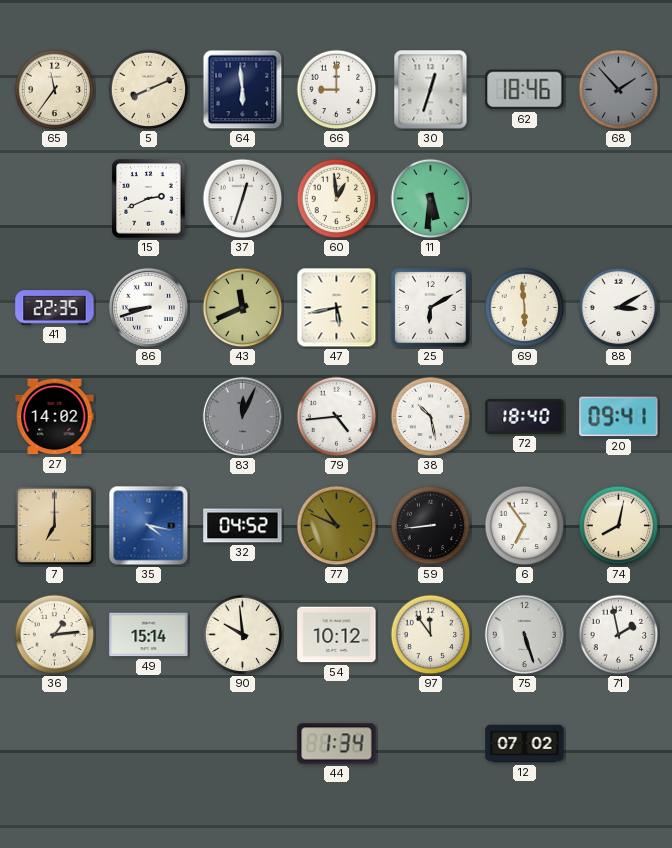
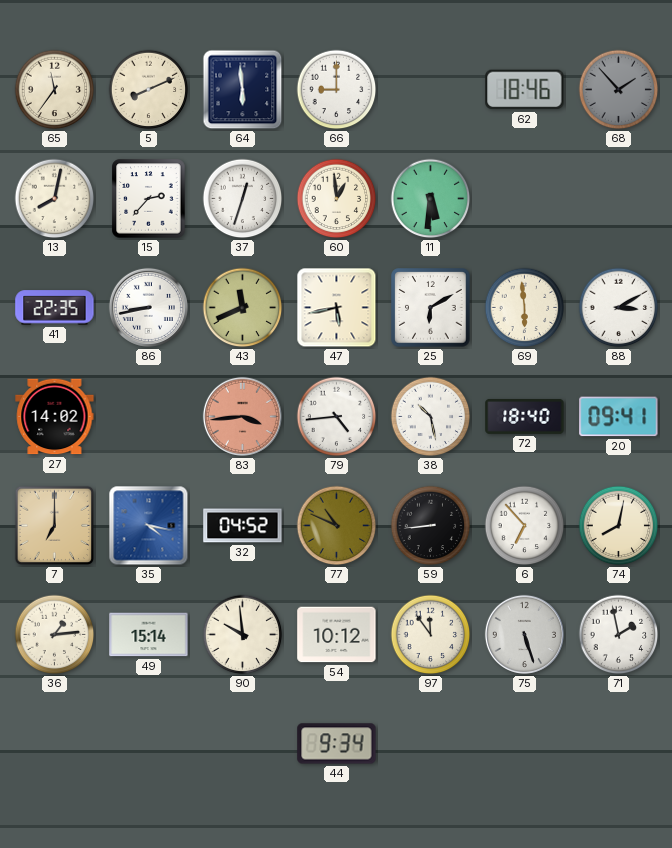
30: 12:33 -> none (431, 90)
13: none -> 8:02 (55, 199)
15: 2:41 -> 2:37 (149, 199)
86: 8:42 -> 8:43 (148, 307)
83: 12:04 -> 3:44 (242, 416)
83 dial: grey -> salmon (242, 416)
6: 6:54 -> 6:53 (525, 526)
44: 1:34 -> 9:34 (337, 744)
12: 07:02 -> none (525, 744)
